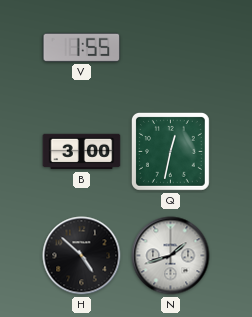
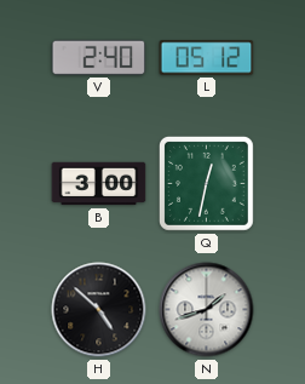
V: 1:55 -> 2:40 (99, 57)
L: none -> 05:12 (207, 58)
